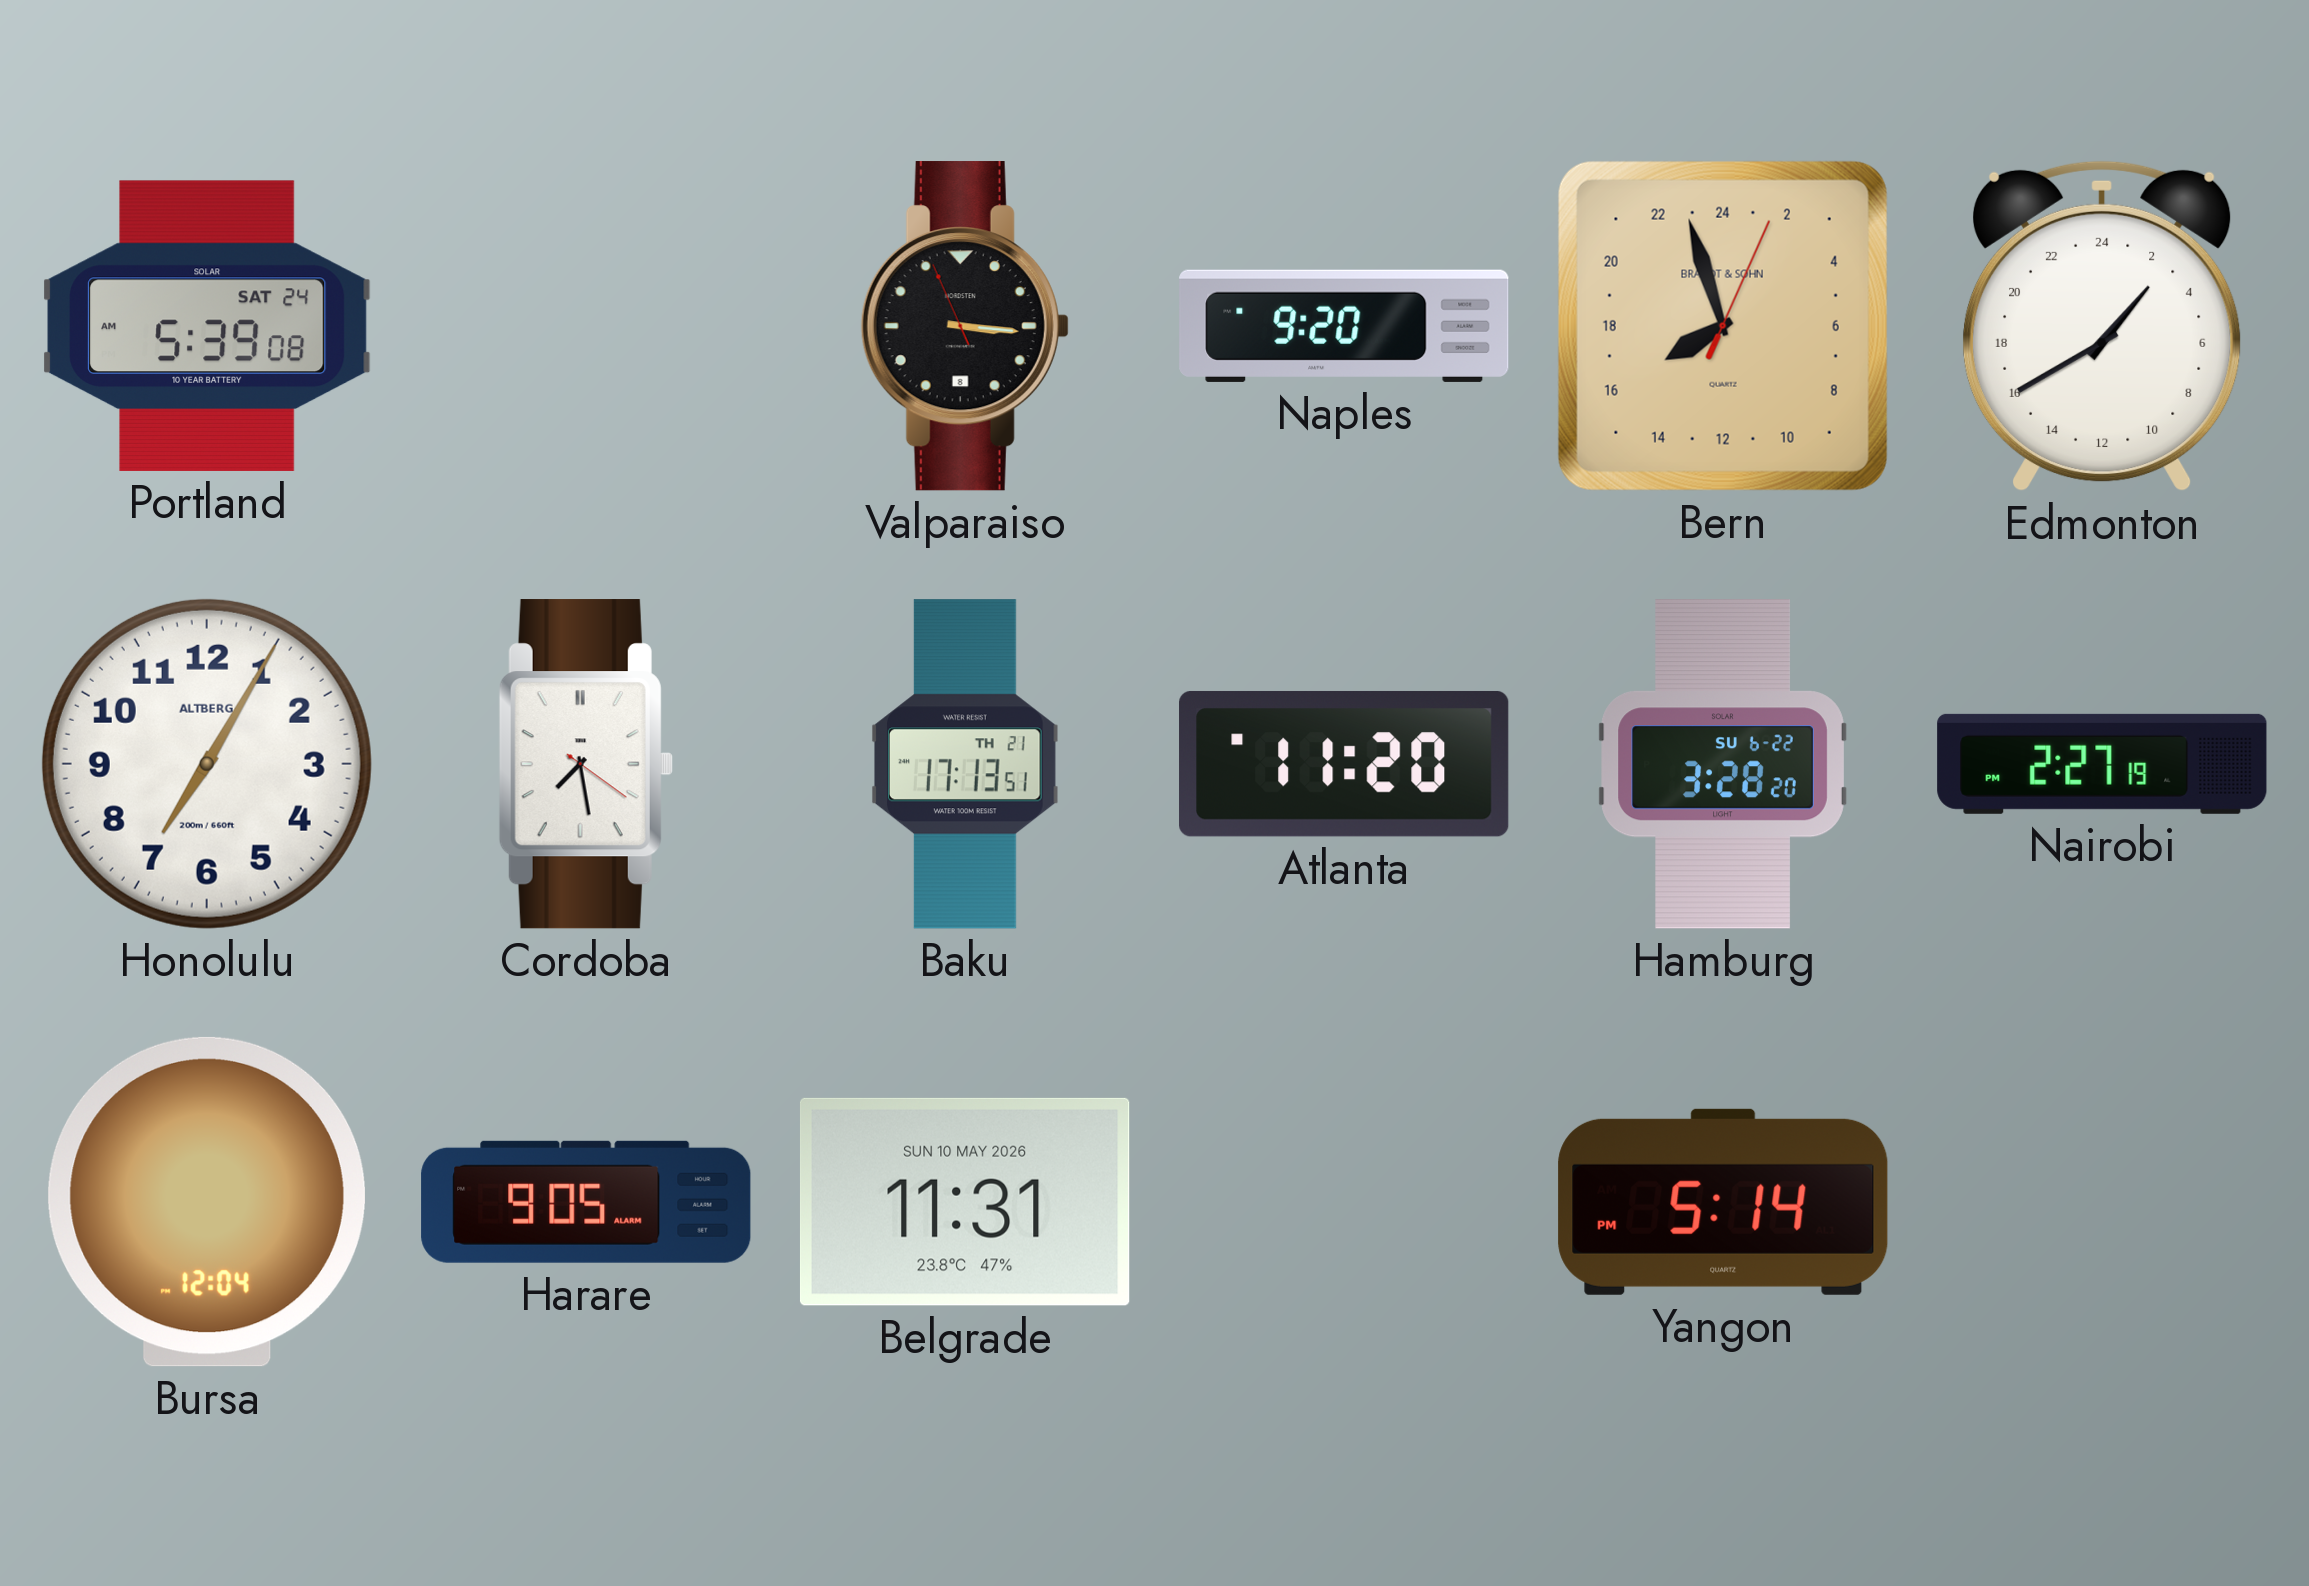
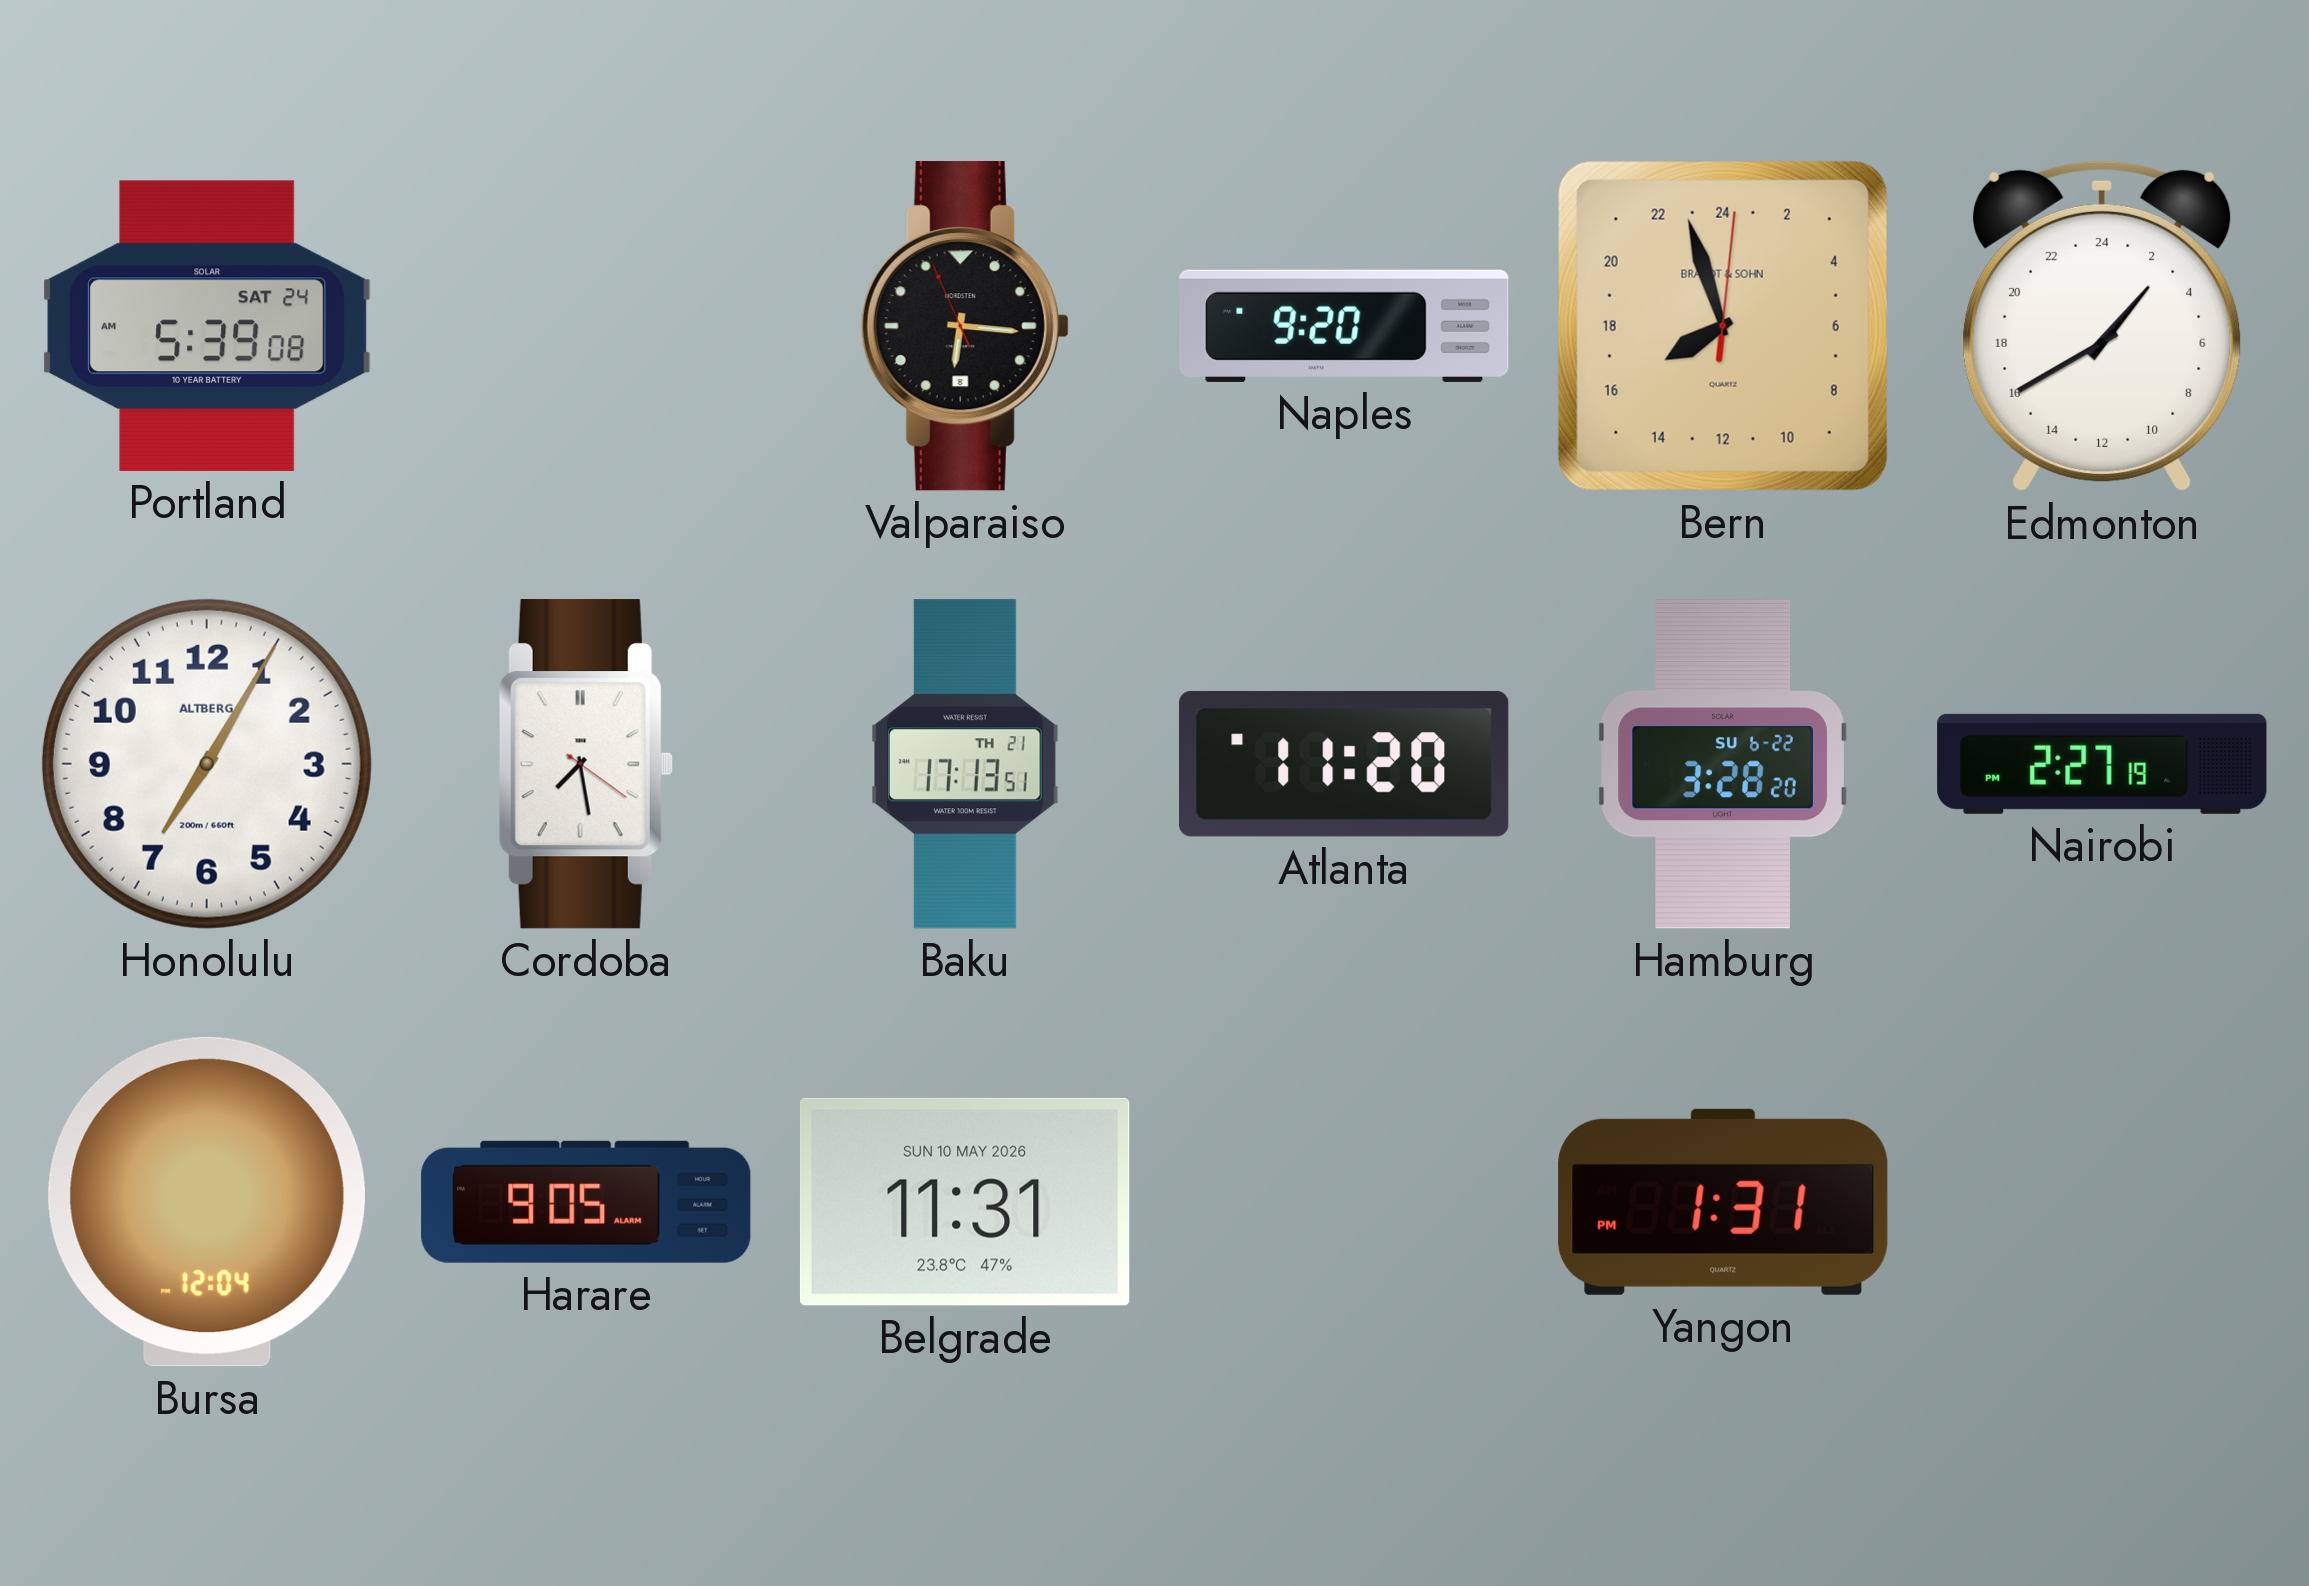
Valparaiso: 3:15 -> 6:15 (965, 326)
Bern: 15:57:04 -> 15:57:01 (1723, 326)
Yangon: 5:14 -> 1:31 (1723, 1202)
